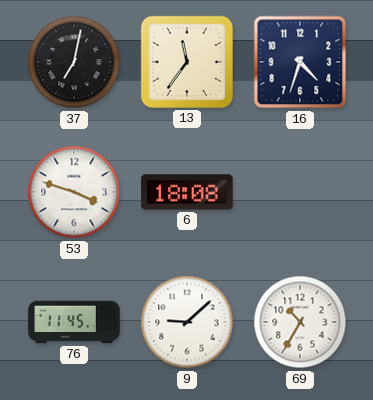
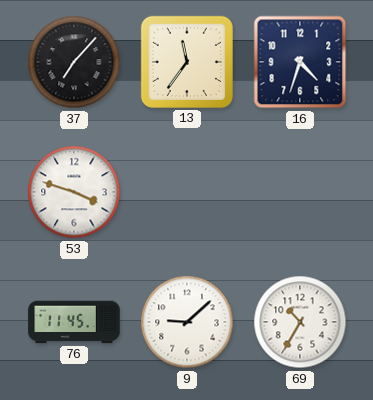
37: 7:02 -> 7:07 (74, 62)
6: 18:08 -> none (187, 192)
